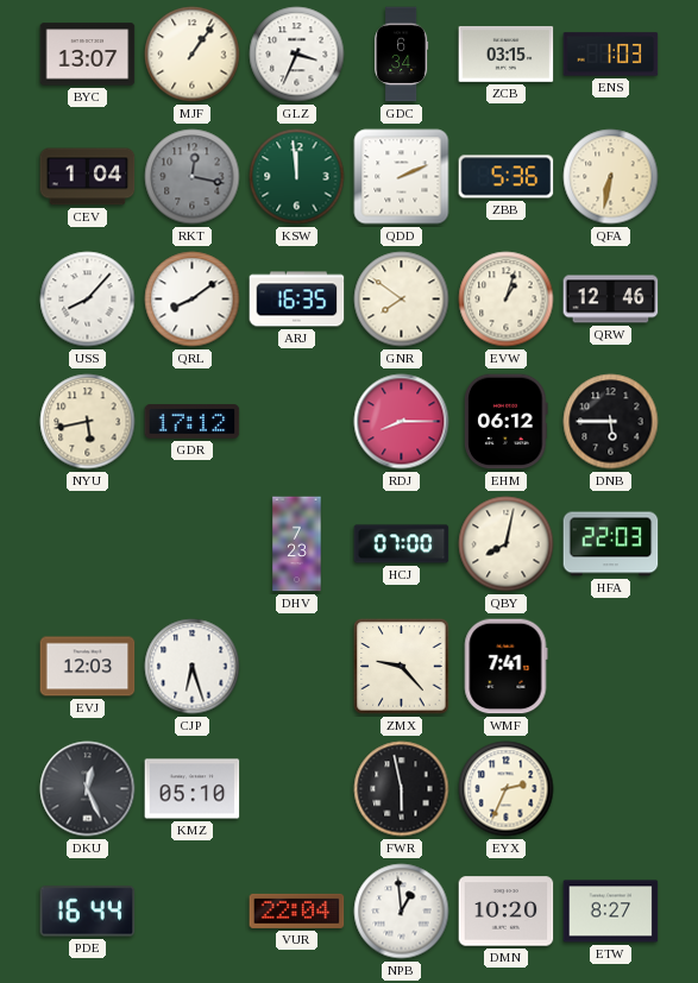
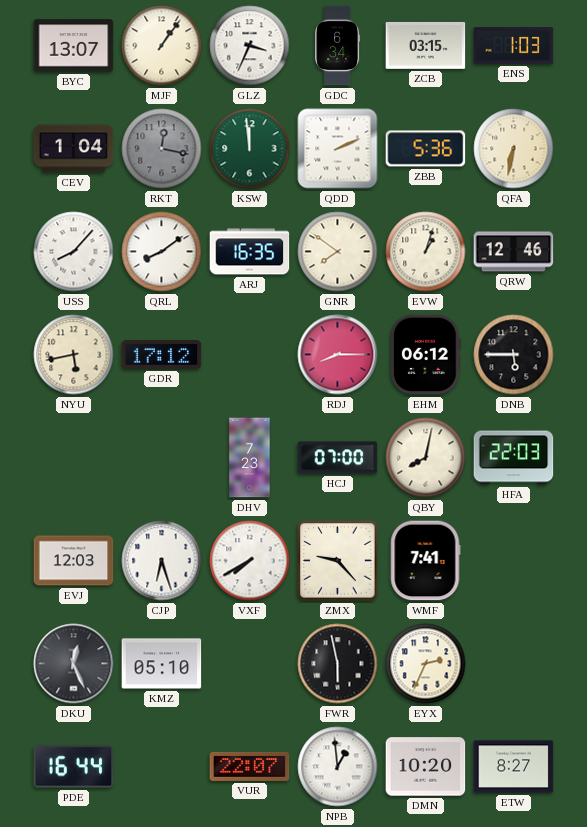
VXF: none -> 7:40 (250, 561)
VUR: 22:04 -> 22:07 (250, 766)
